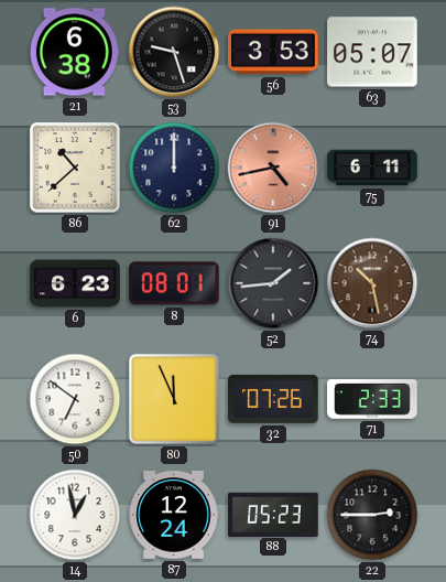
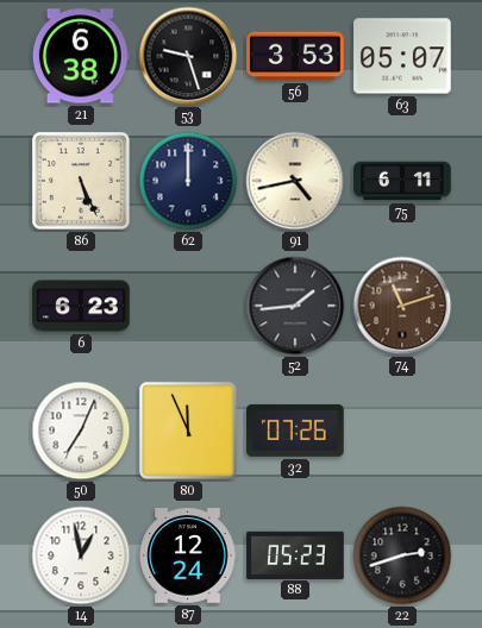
86: 10:38 -> 5:26 (81, 181)
91 dial: salmon -> cream (295, 181)
8: 08:01 -> none (174, 283)
74: 10:28 -> 11:12 (402, 306)
50: 6:51 -> 7:04 (81, 431)
71: 2:33 -> none (372, 399)
22: 2:45 -> 2:42 (402, 555)
